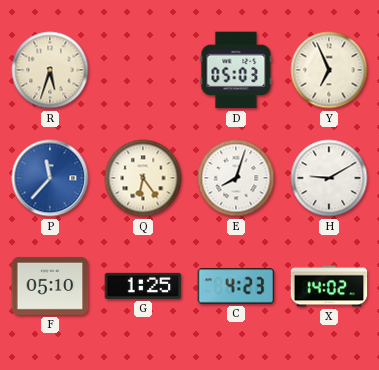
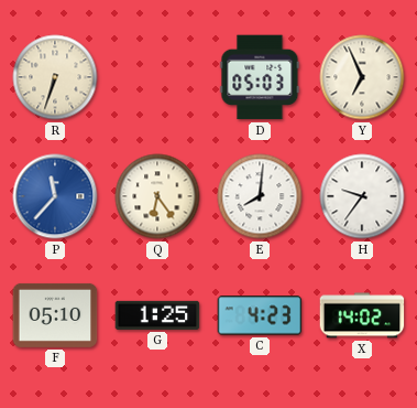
R: 5:33 -> 6:33 (55, 77)
E: 8:03 -> 8:01 (260, 196)
H: 9:10 -> 9:36 (362, 196)
